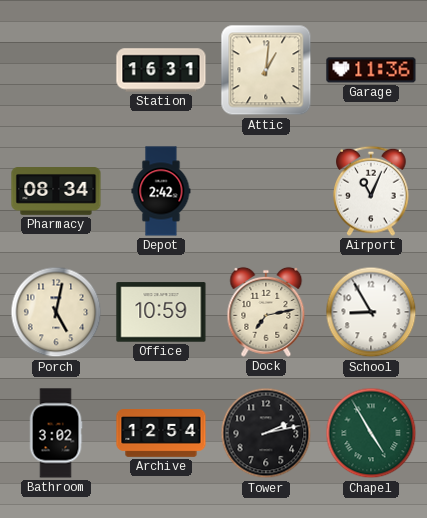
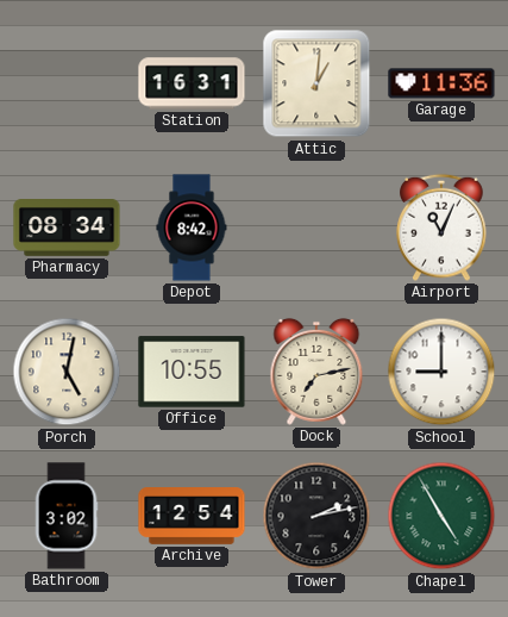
Depot: 2:42 -> 8:42 (192, 228)
Office: 10:59 -> 10:55 (192, 372)
School: 8:55 -> 9:00 (441, 372)
